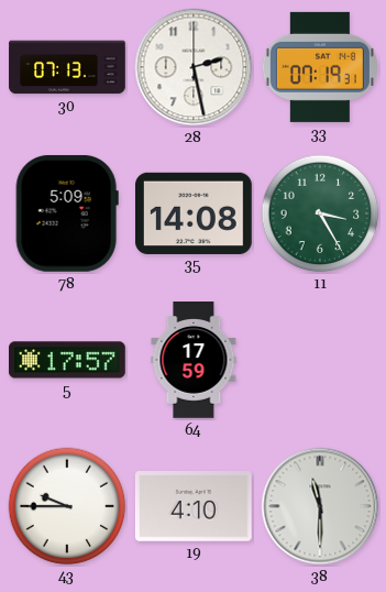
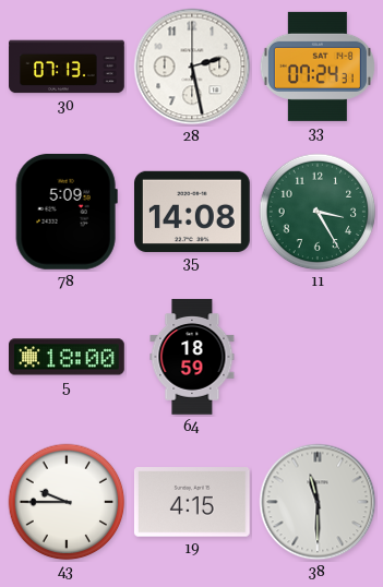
33: 07:19 -> 07:24 (318, 67)
5: 17:57 -> 18:00 (68, 357)
64: 17:59 -> 18:59 (192, 357)
19: 4:10 -> 4:15 (192, 503)
